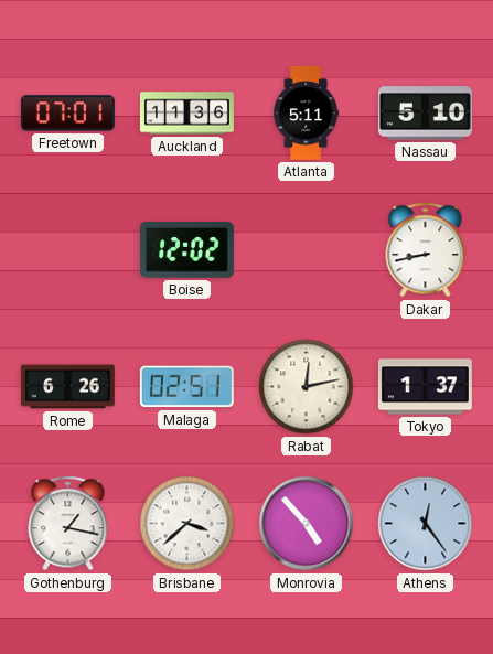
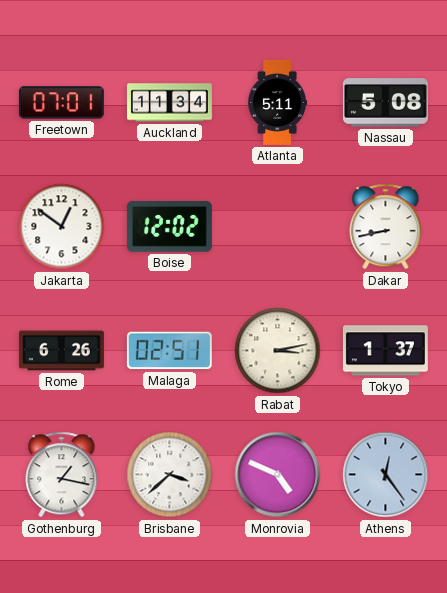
Auckland: 11:36 -> 11:34 (169, 103)
Nassau: 5:10 -> 5:08 (385, 103)
Jakarta: none -> 12:51 (62, 227)
Rabat: 12:13 -> 3:13 (278, 351)
Monrovia: 4:53 -> 4:49 (278, 475)
